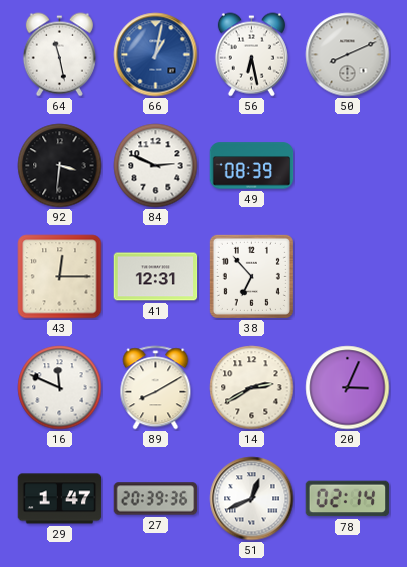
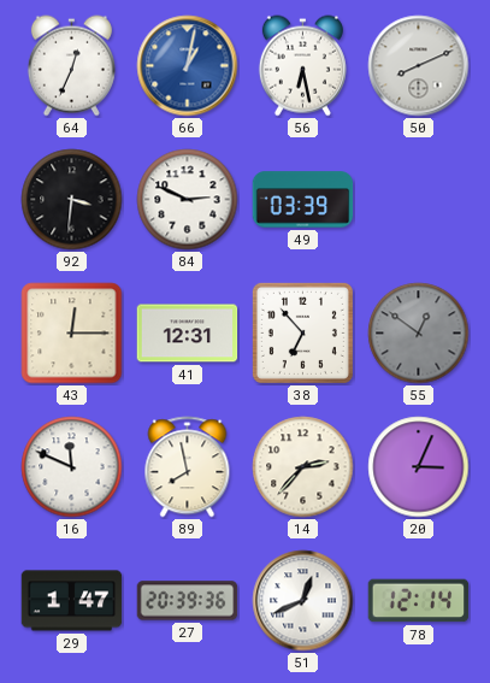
64: 11:28 -> 12:34 (71, 66)
49: 08:39 -> 03:39 (303, 200)
55: none -> 12:51 (419, 334)
89: 8:10 -> 7:58 (188, 467)
14: 2:40 -> 2:37 (303, 467)
78: 02:14 -> 12:14 (419, 601)
